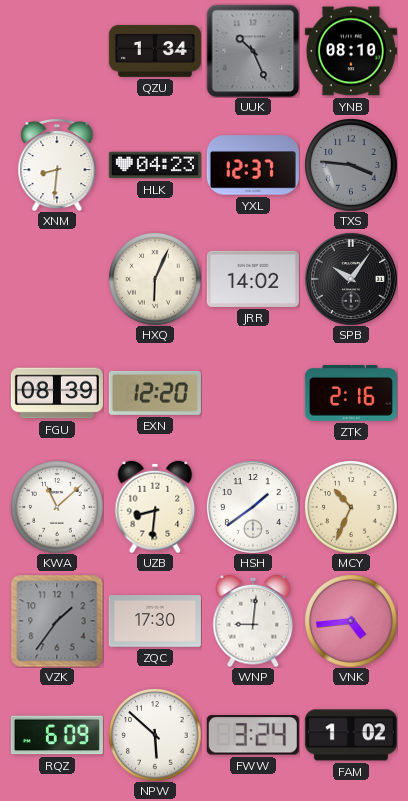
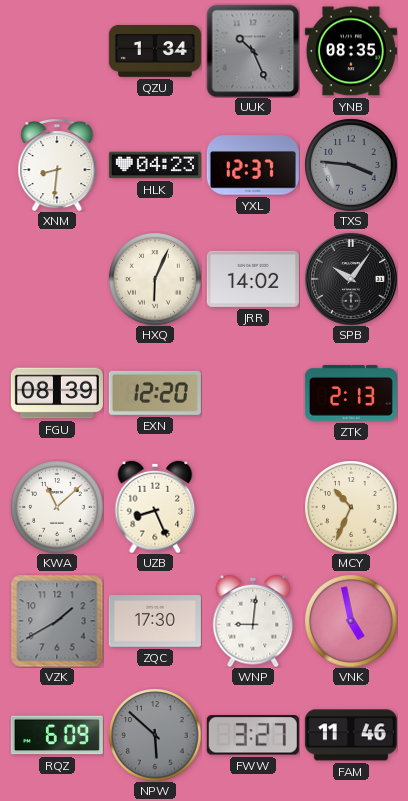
YNB: 08:10 -> 08:35 (351, 51)
ZTK: 2:16 -> 2:13 (351, 394)
UZB: 8:31 -> 8:26 (155, 507)
HSH: 1:39 -> none (253, 507)
VZK: 1:36 -> 1:40 (57, 621)
VNK: 4:44 -> 4:58 (351, 621)
NPW dial: white -> grey (155, 735)
FWW: 3:24 -> 3:27 (253, 735)
FAM: 1:02 -> 11:46 (351, 735)
